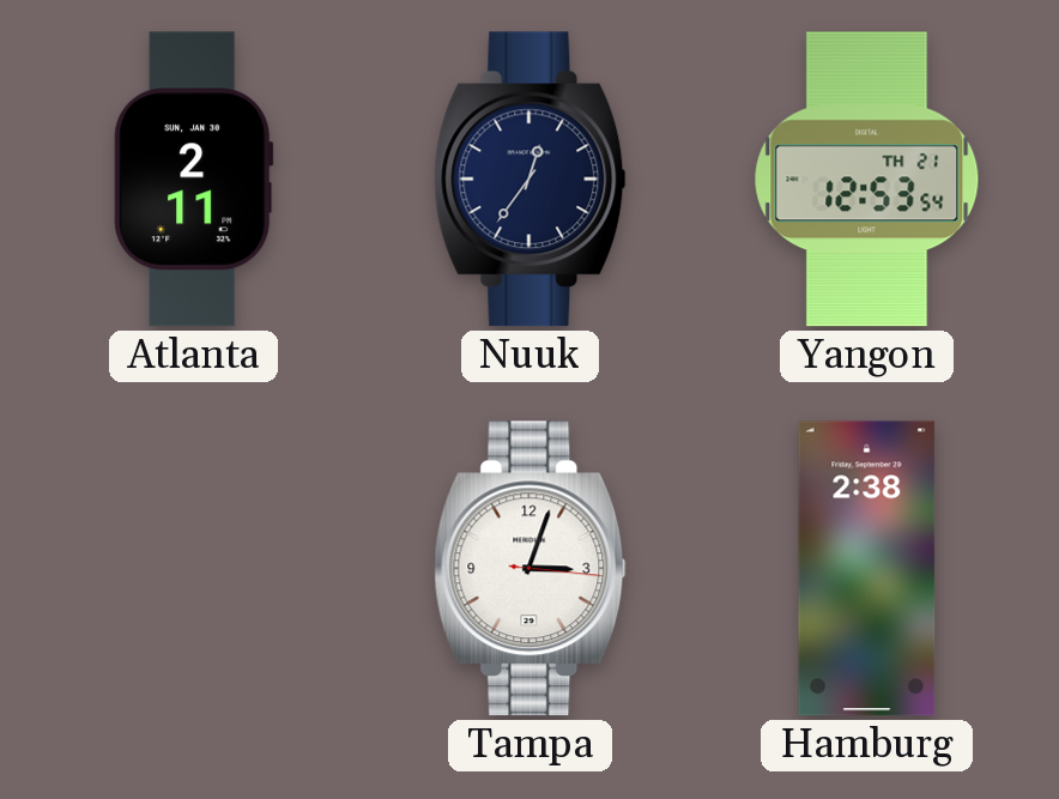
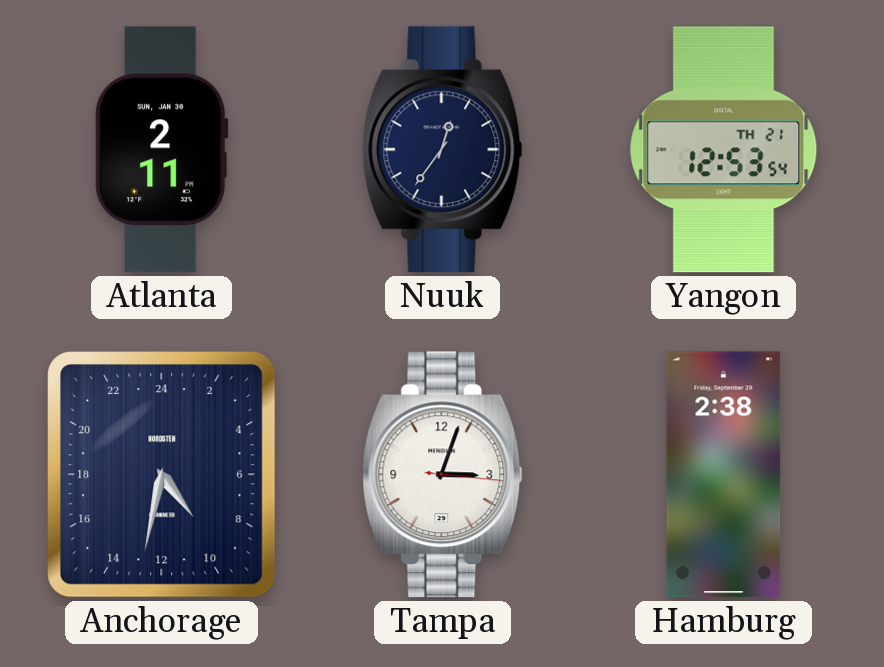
Anchorage: none -> 9:32 (162, 475)
